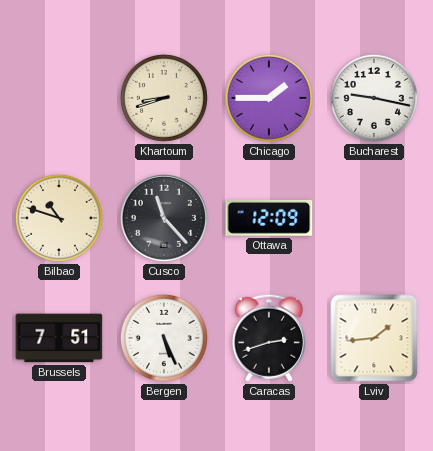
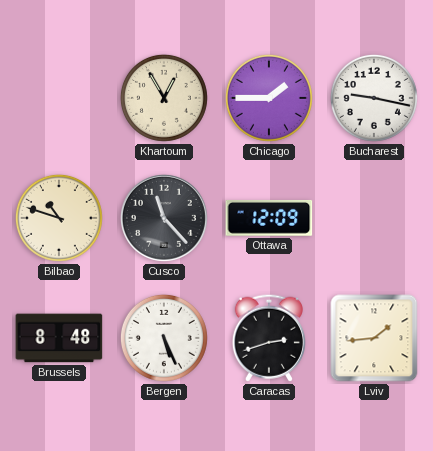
Khartoum: 8:42 -> 12:55 (164, 98)
Brussels: 7:51 -> 8:48 (59, 338)
